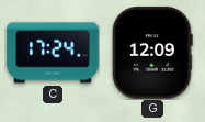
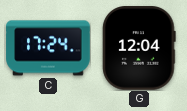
G: 12:09 -> 12:04 (139, 48)
